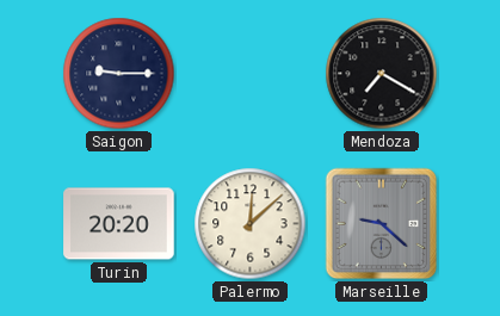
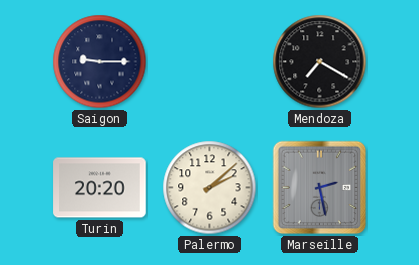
Palermo: 12:08 -> 2:08 (210, 188)
Marseille: 9:22 -> 2:28 (320, 188)
